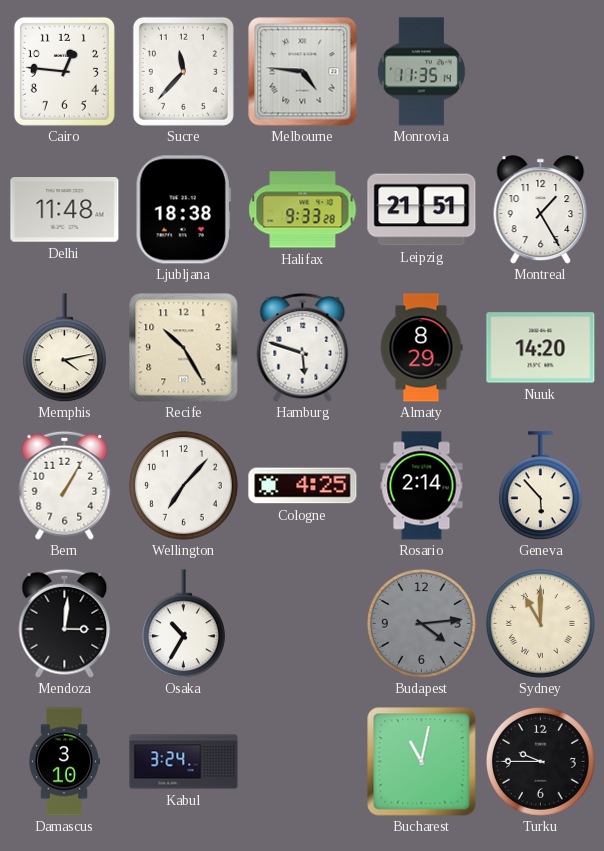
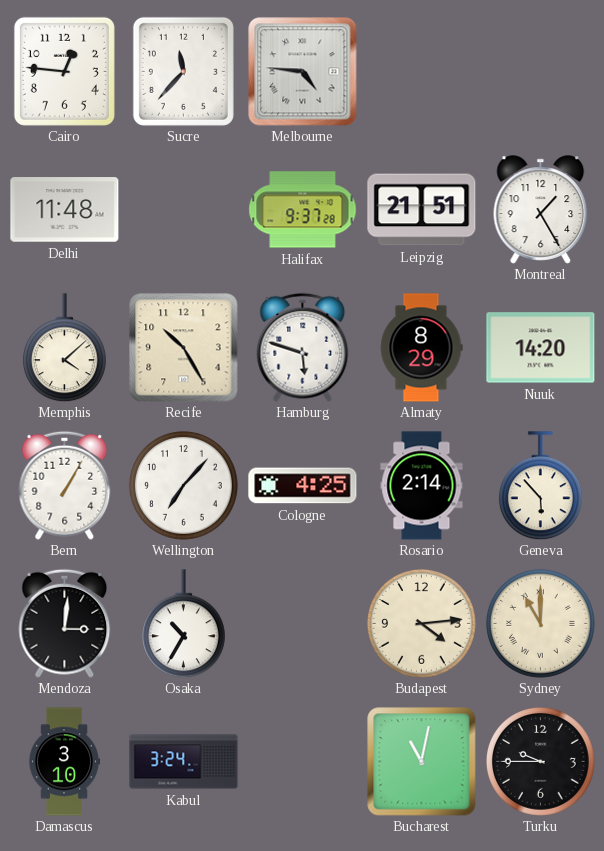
Monrovia: 11:35 -> none (421, 72)
Ljubljana: 18:38 -> none (183, 210)
Halifax: 9:33 -> 9:37 (303, 210)
Memphis: 4:13 -> 4:08 (64, 348)
Budapest dial: grey -> cream (421, 623)
